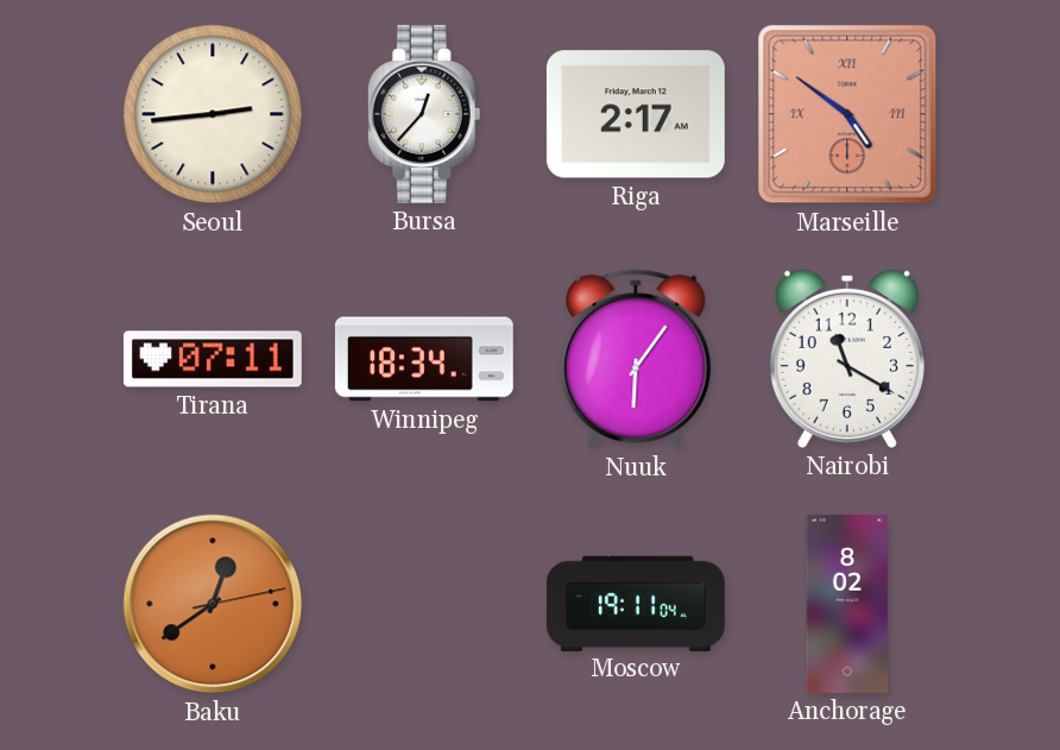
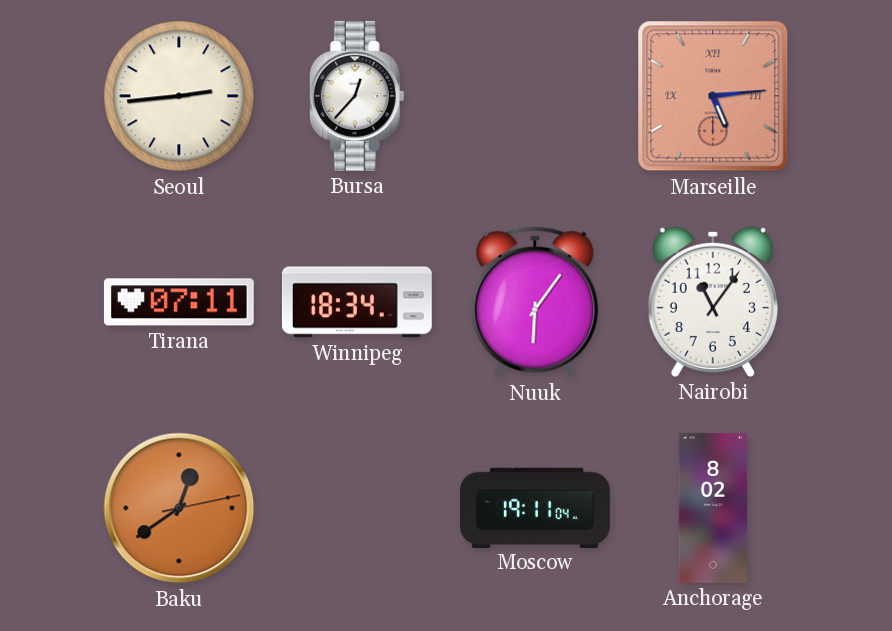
Riga: 2:17 -> none (636, 114)
Marseille: 4:51 -> 5:14 (713, 96)
Nairobi: 11:20 -> 11:06 (713, 302)
